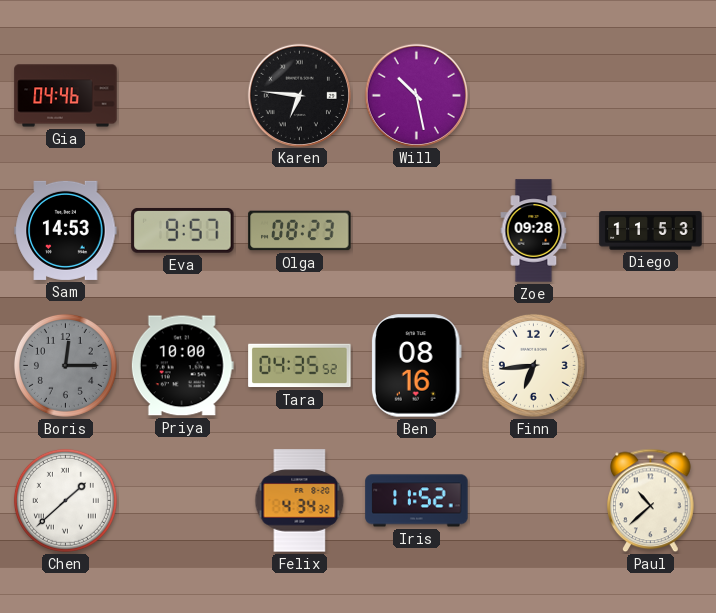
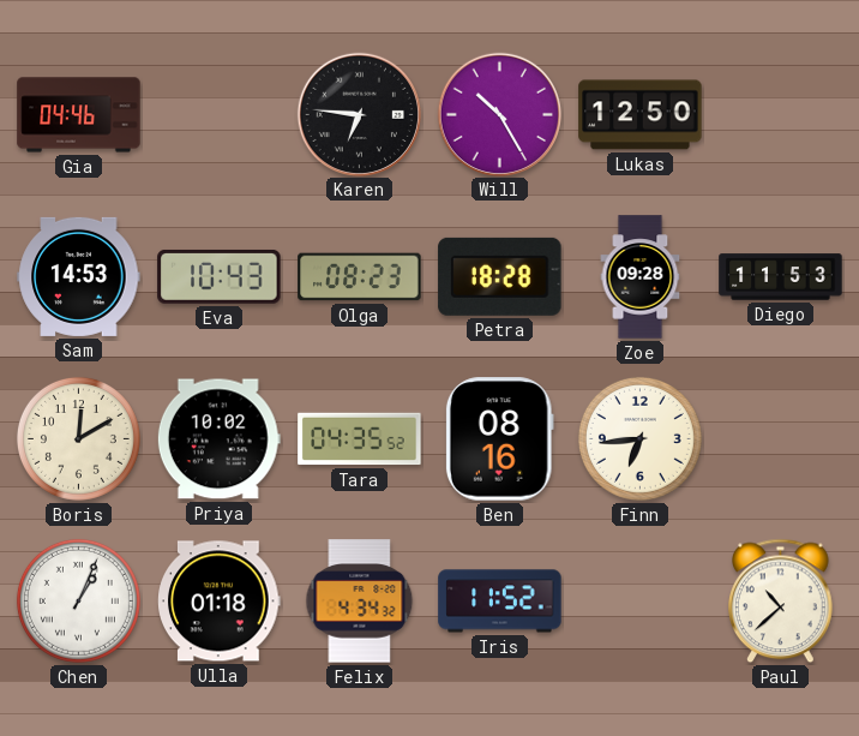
Will: 10:28 -> 10:25 (499, 114)
Lukas: none -> 12:50 (641, 115)
Eva: 9:57 -> 10:43 (220, 276)
Petra: none -> 18:28 (500, 276)
Boris: 12:15 -> 12:10 (78, 438)
Boris dial: grey -> cream (78, 438)
Priya: 10:00 -> 10:02 (218, 439)
Chen: 1:38 -> 1:04 (78, 600)
Ulla: none -> 01:18 (220, 602)
